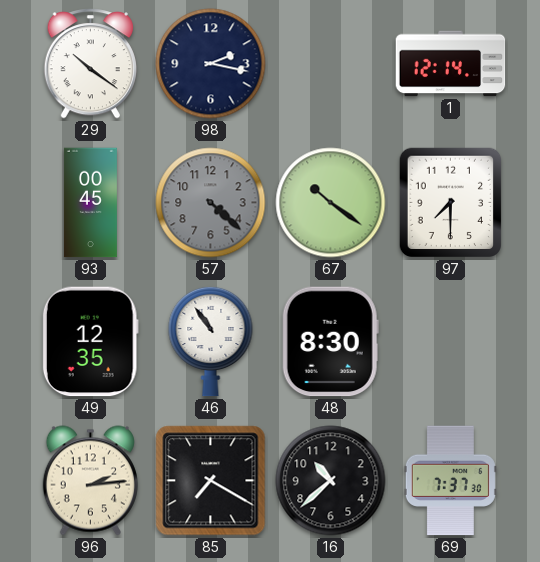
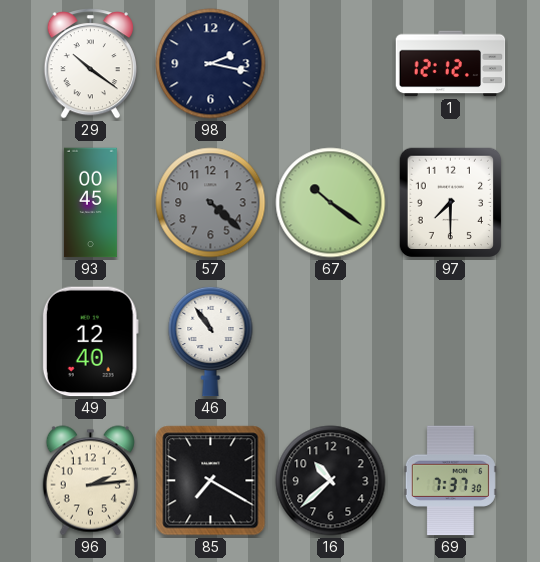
1: 12:14 -> 12:12 (451, 64)
49: 12:35 -> 12:40 (90, 342)
48: 8:30 -> none (330, 342)
